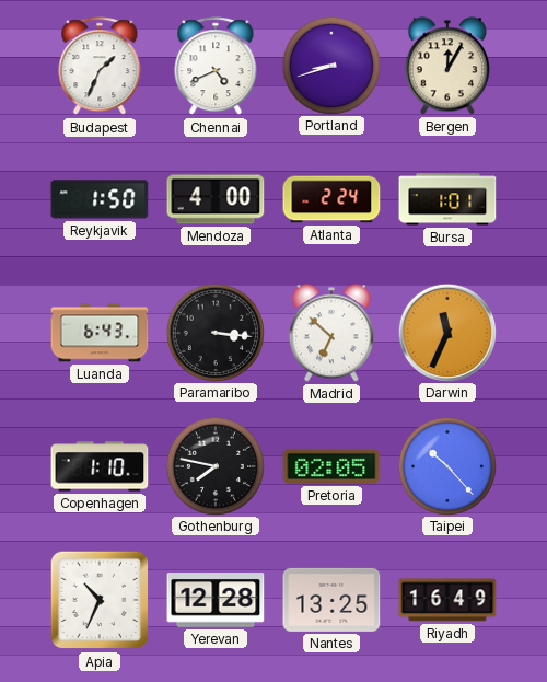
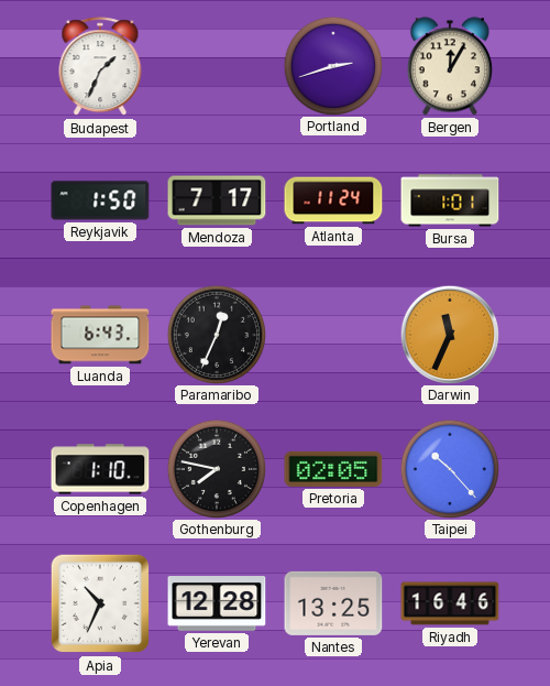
Chennai: 4:41 -> none (216, 67)
Portland: 8:42 -> 2:42 (332, 65)
Mendoza: 4:00 -> 7:17 (217, 200)
Atlanta: 2:24 -> 11:24 (333, 200)
Paramaribo: 3:16 -> 12:34 (216, 334)
Madrid: 6:52 -> none (331, 333)
Riyadh: 16:49 -> 16:46 (450, 603)
